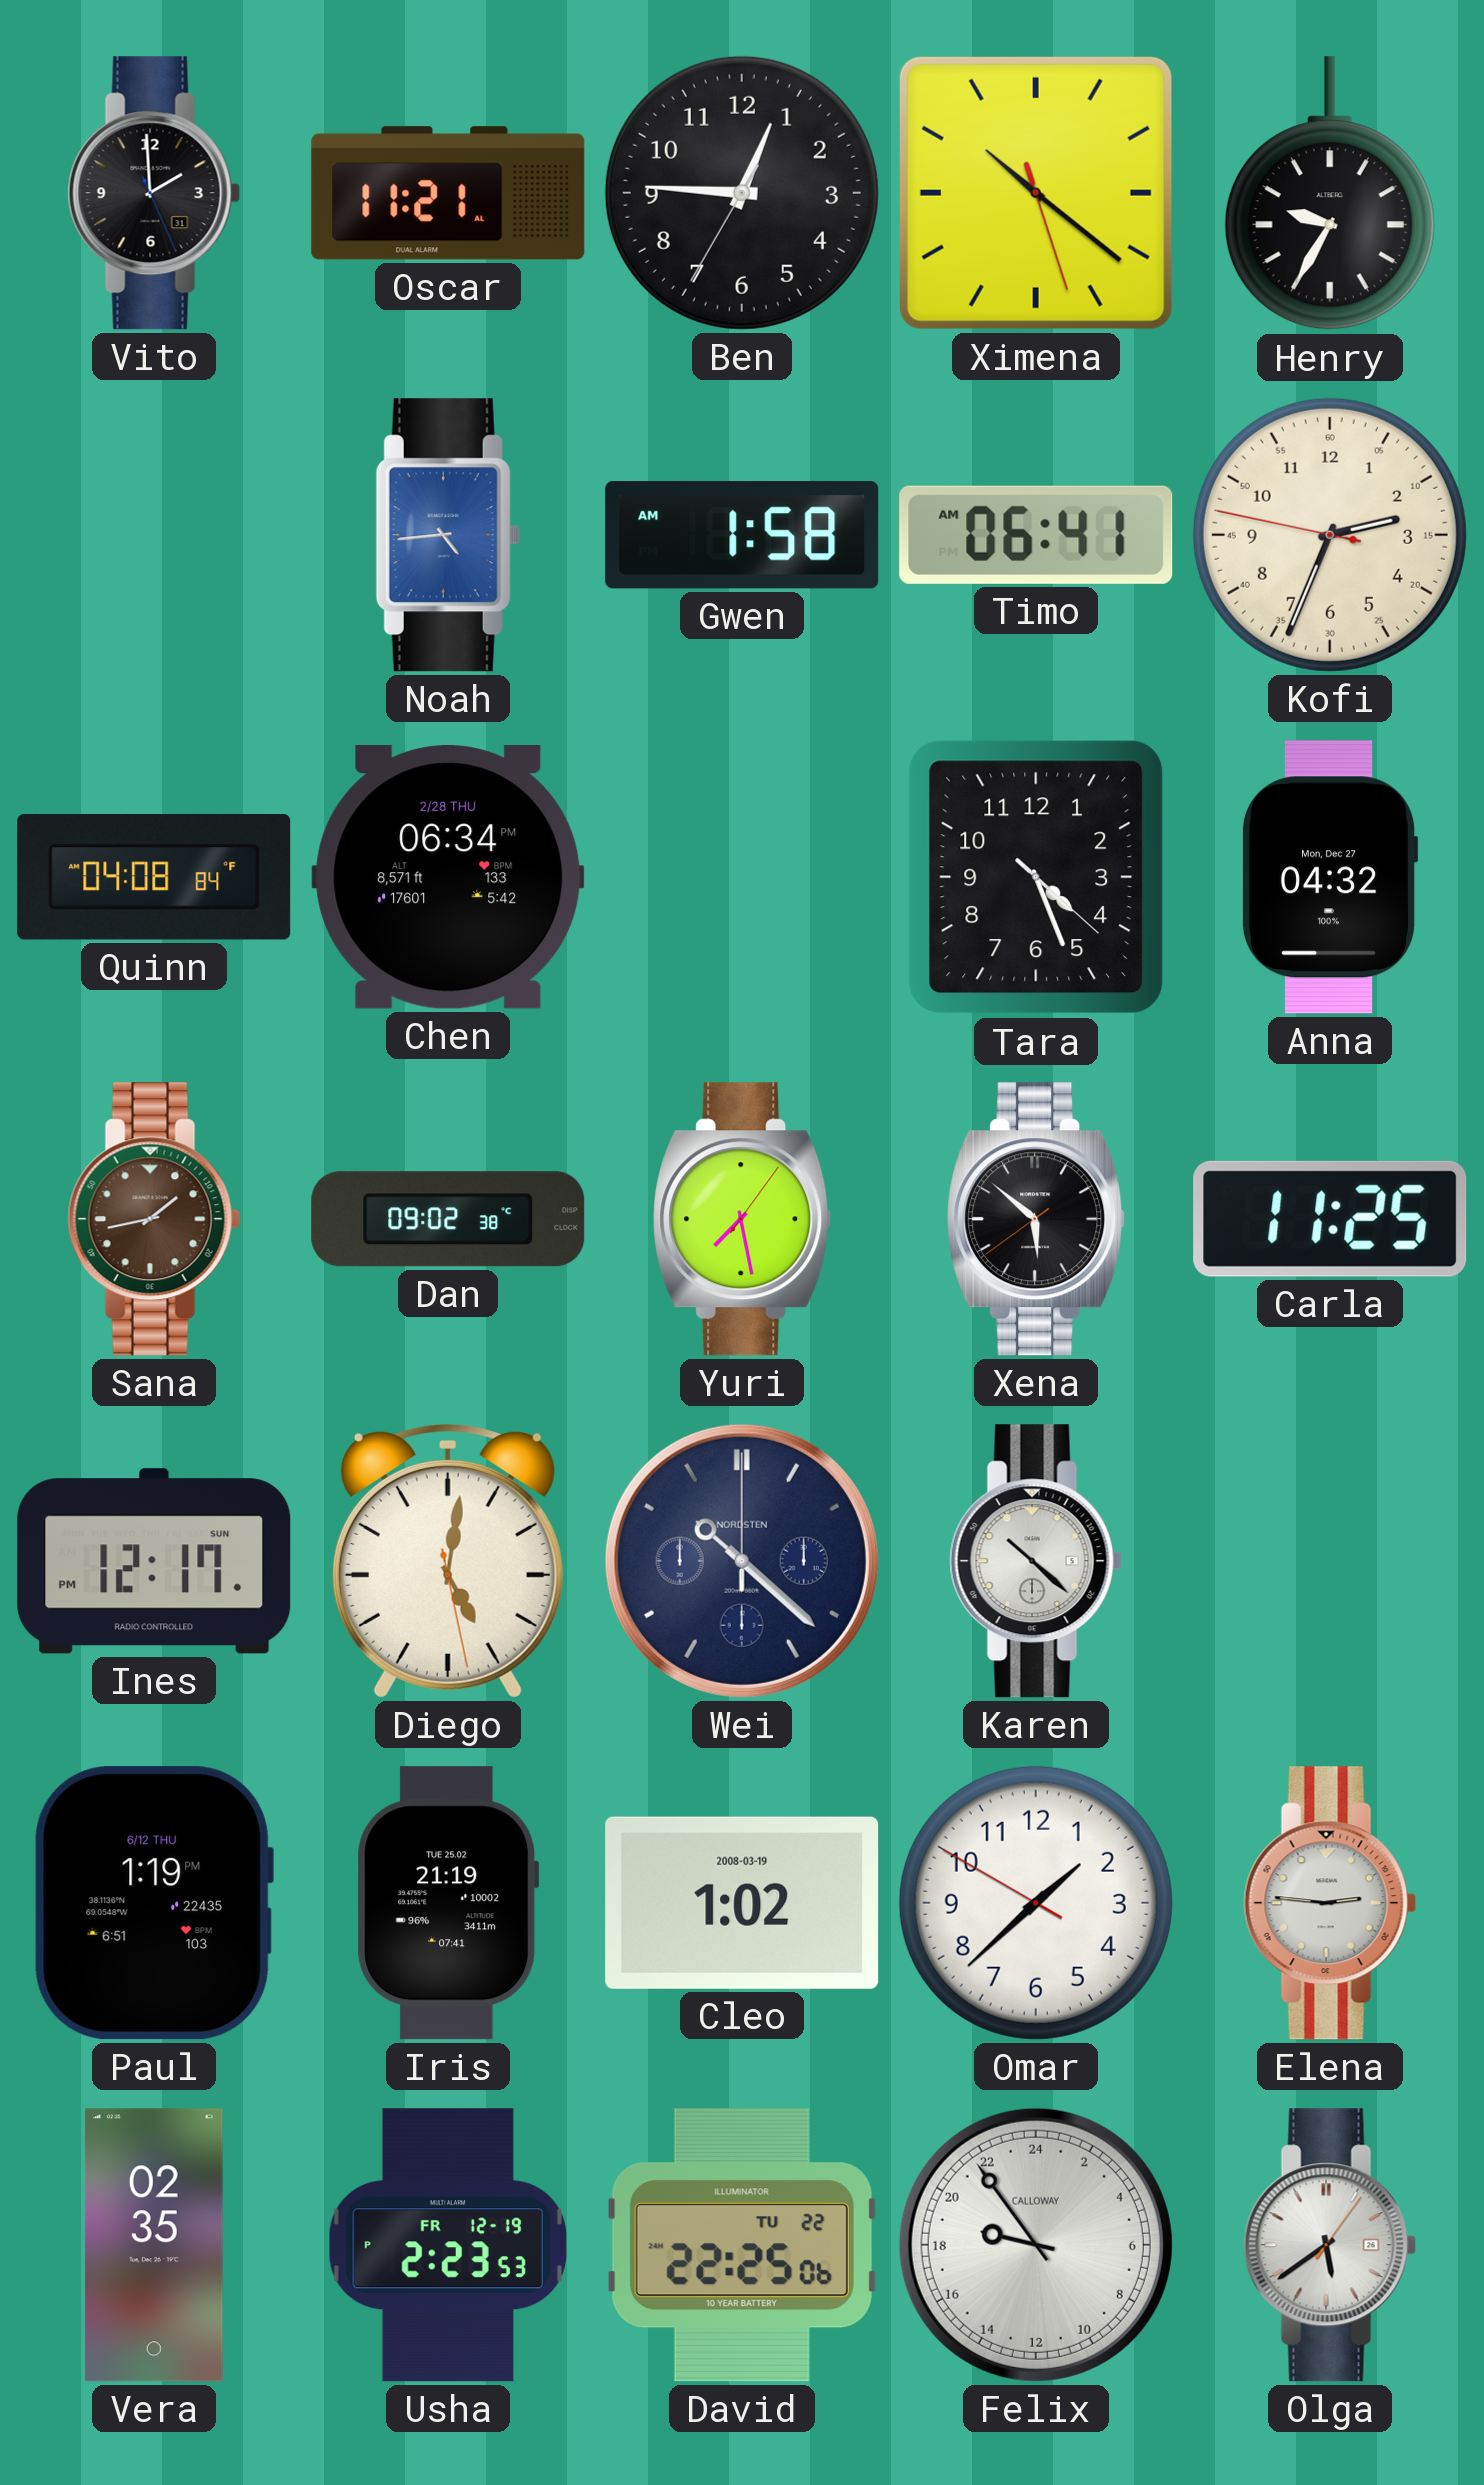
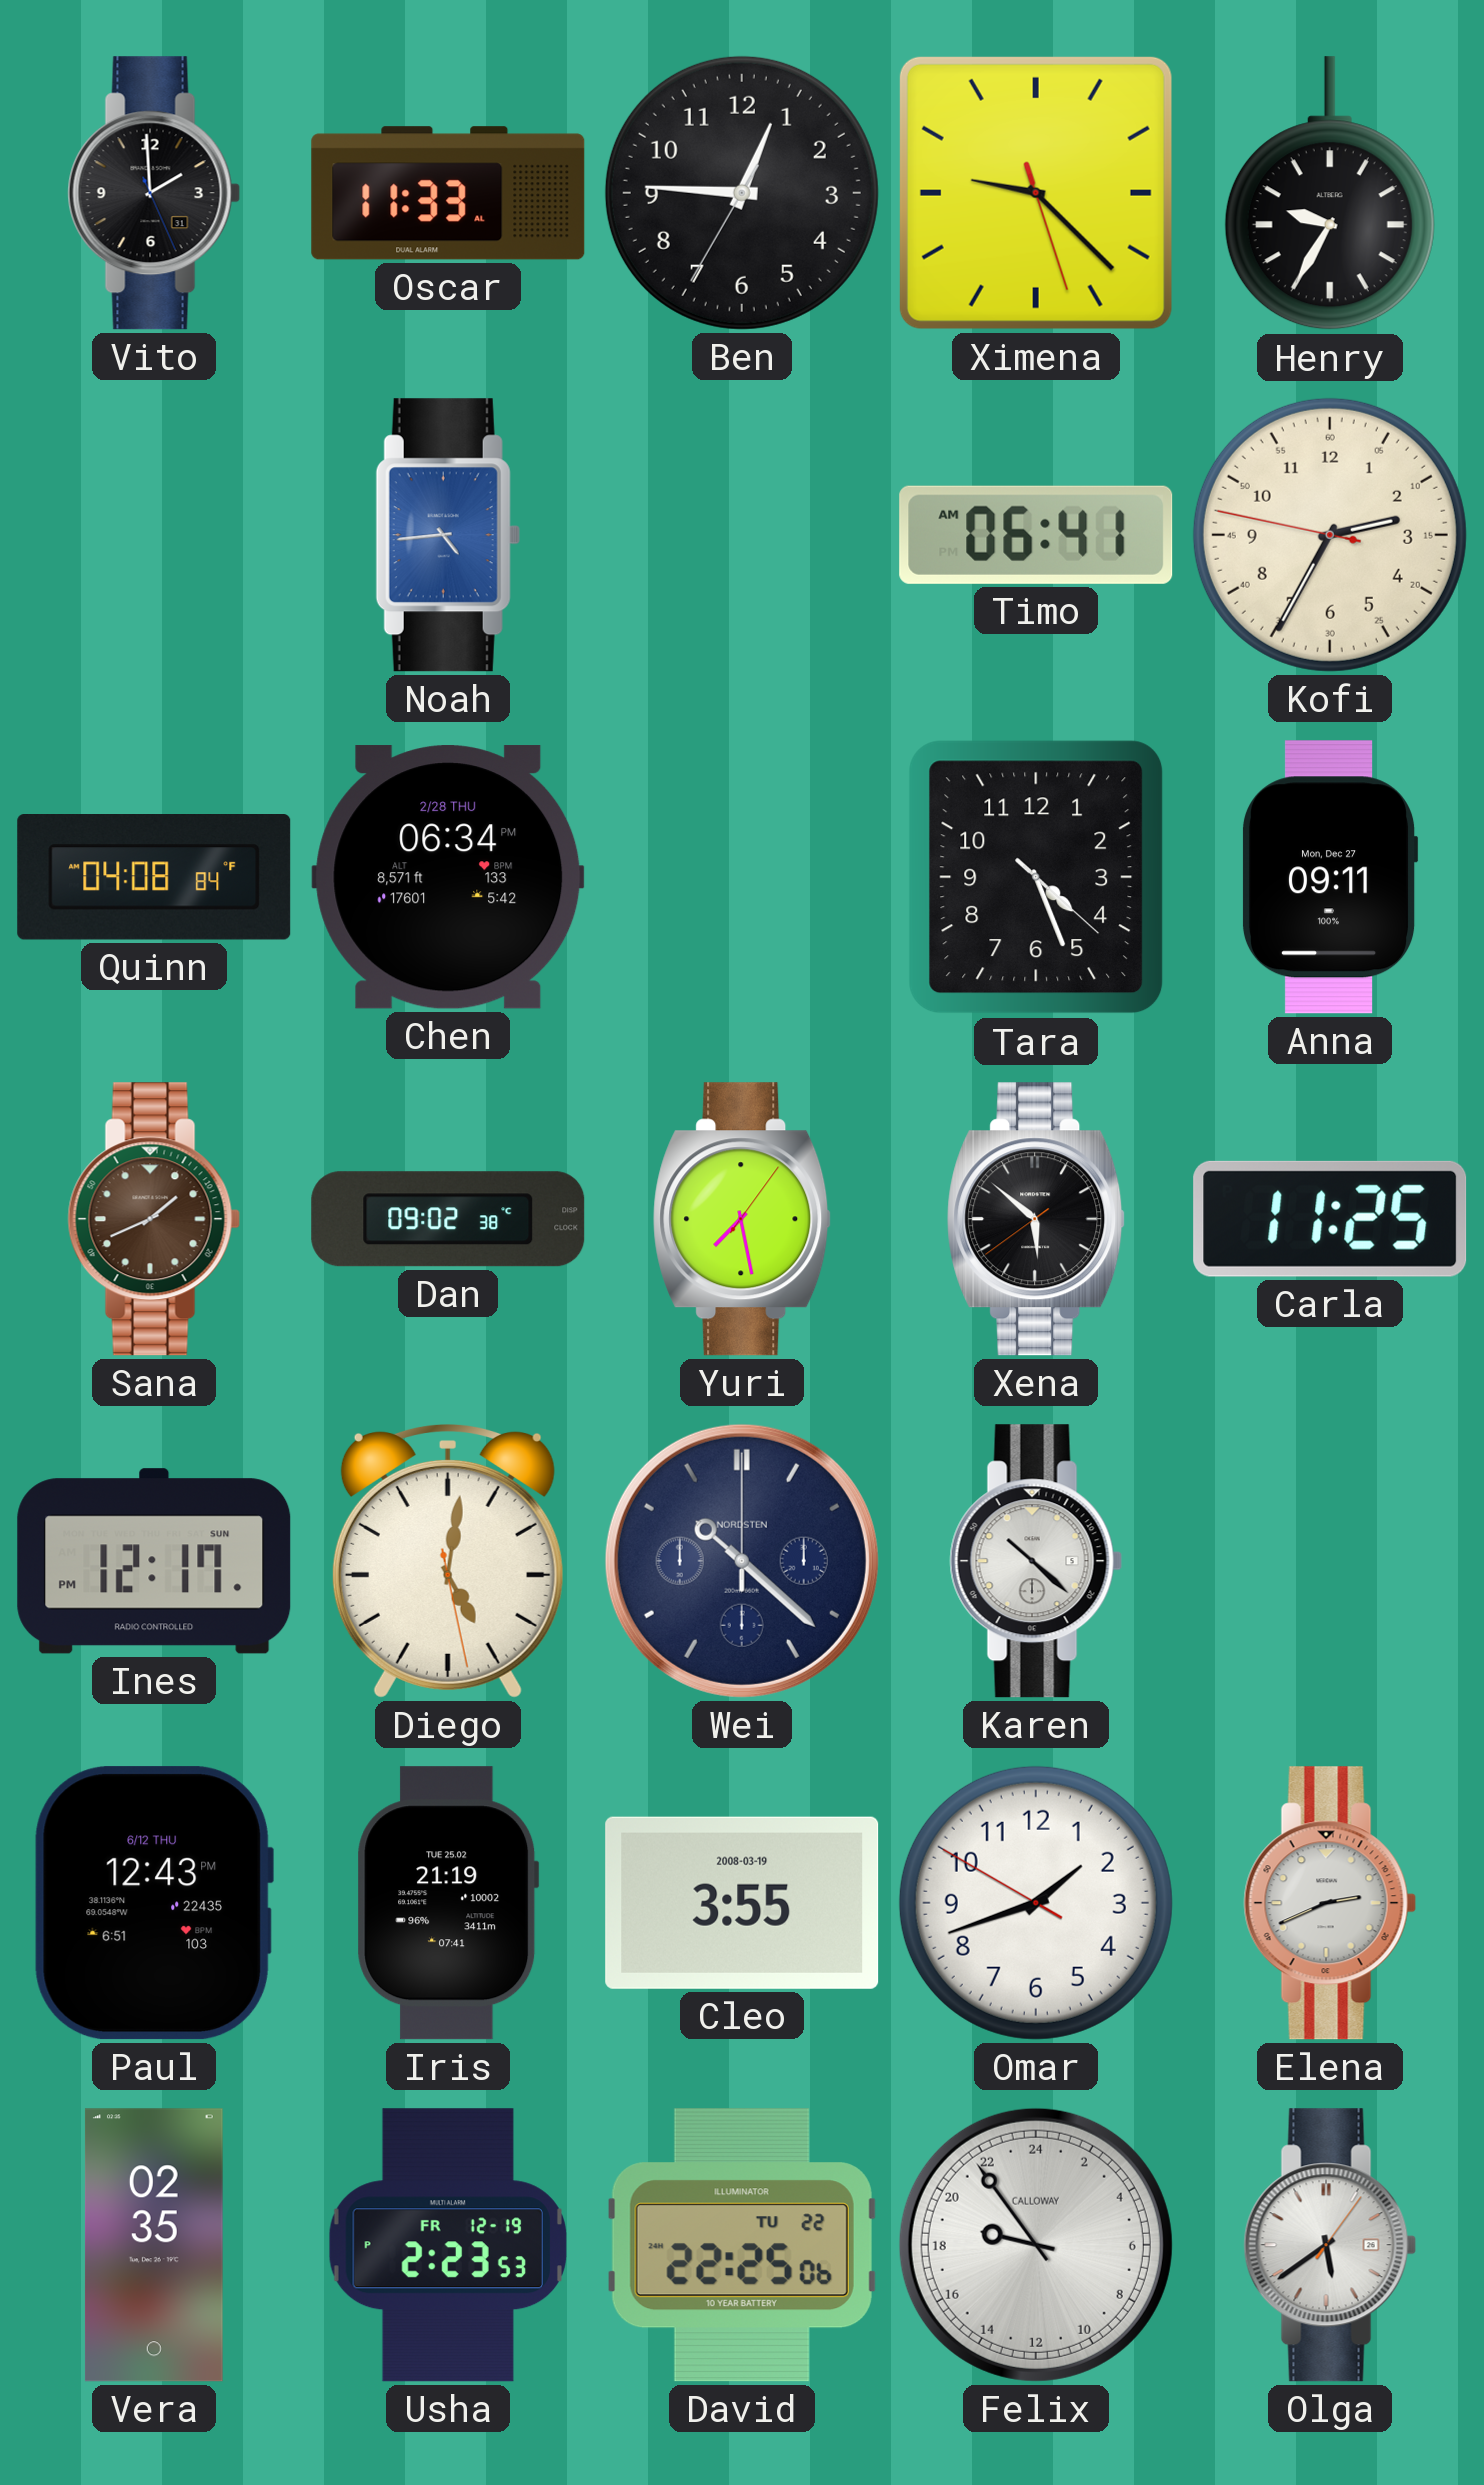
Oscar: 11:21 -> 11:33 (448, 193)
Ximena: 10:21 -> 9:22 (1036, 193)
Gwen: 1:58 -> none (742, 535)
Kofi: 2:33 -> 2:34 (1330, 535)
Anna: 04:32 -> 09:11 (1330, 877)
Sana: 1:43 -> 1:41 (154, 1219)
Paul: 1:19 -> 12:43 (153, 1903)
Cleo: 1:02 -> 3:55 (742, 1903)
Omar: 1:37 -> 1:41 (1036, 1903)
Elena: 2:46 -> 2:41 (1330, 1903)
